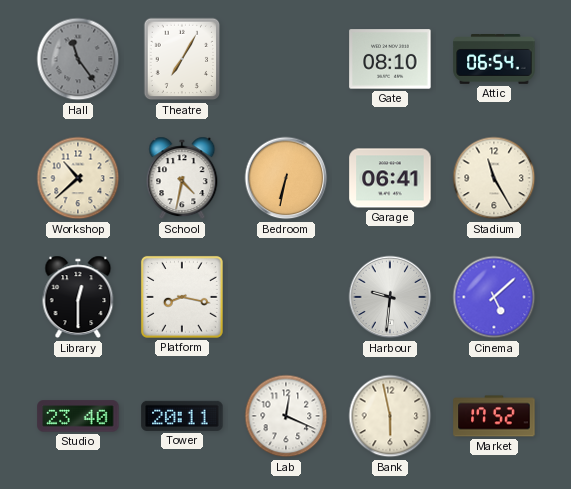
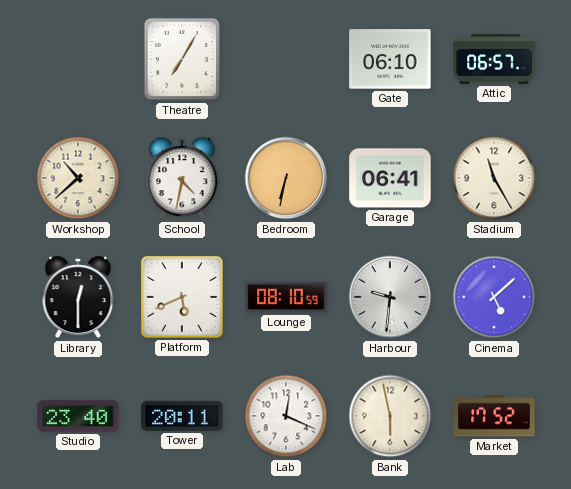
Hall: 11:24 -> none (78, 59)
Gate: 08:10 -> 06:10 (390, 59)
Attic: 06:54 -> 06:57 (494, 60)
Platform: 8:17 -> 5:41 (182, 297)
Lounge: none -> 08:10 (286, 297)
